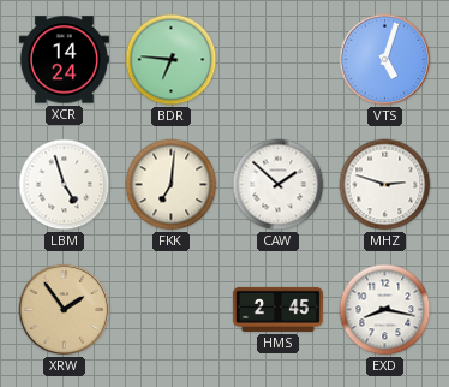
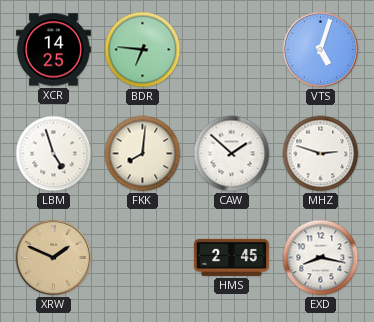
XCR: 14:24 -> 14:25 (53, 50)
FKK: 7:01 -> 8:01 (143, 154)
XRW: 1:54 -> 1:49 (54, 258)
